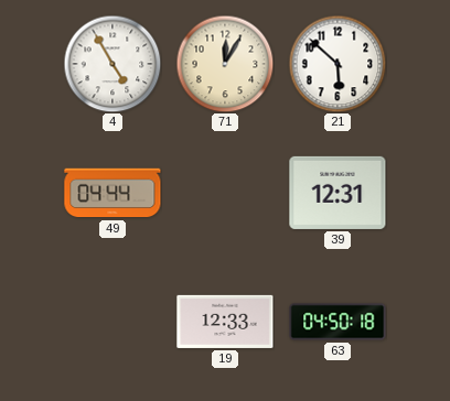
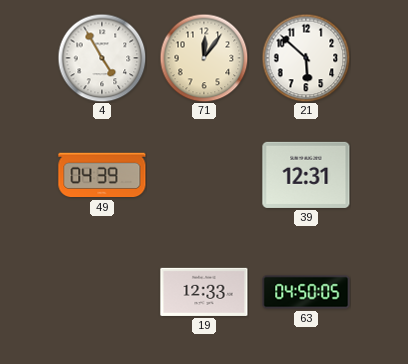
71: 12:05 -> 12:06 (204, 58)
49: 04:44 -> 04:39 (102, 175)
63: 04:50:18 -> 04:50:05 (306, 292)
